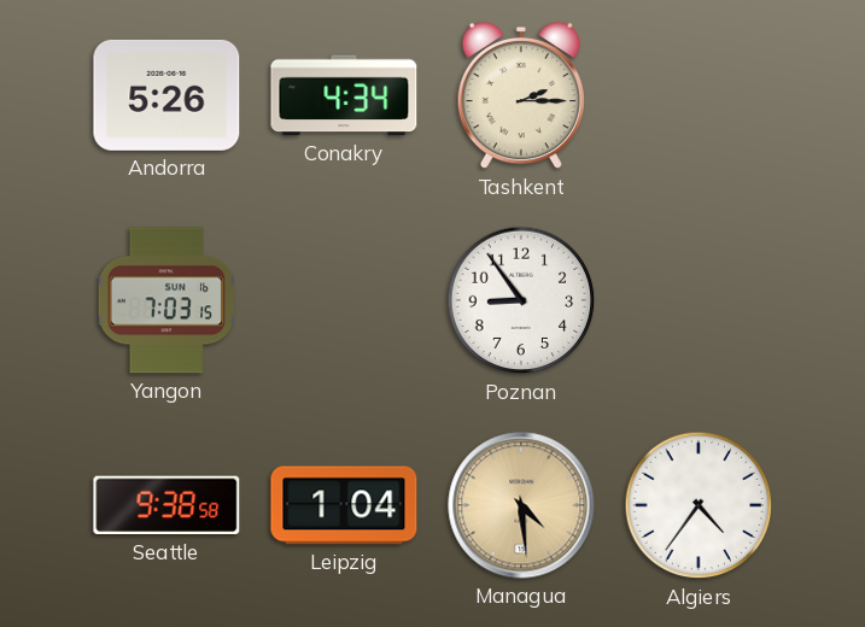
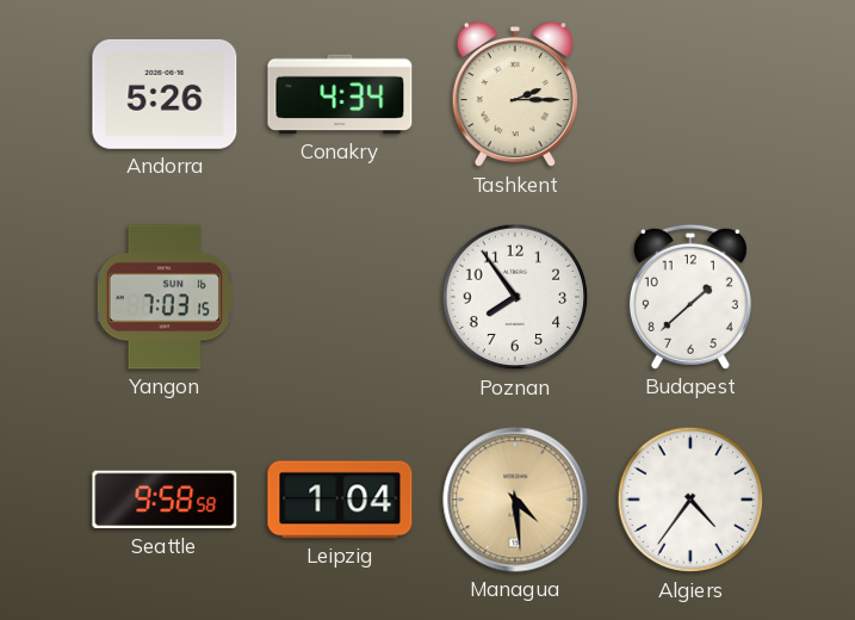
Poznan: 8:54 -> 7:54 (515, 297)
Budapest: none -> 1:38 (690, 297)
Seattle: 9:38 -> 9:58 (165, 500)
